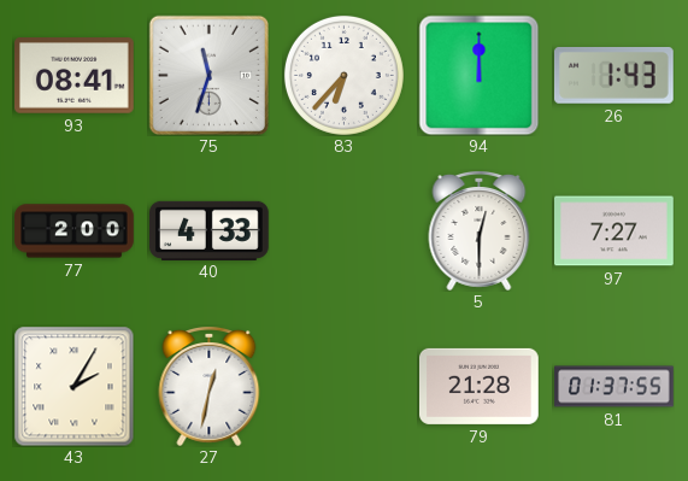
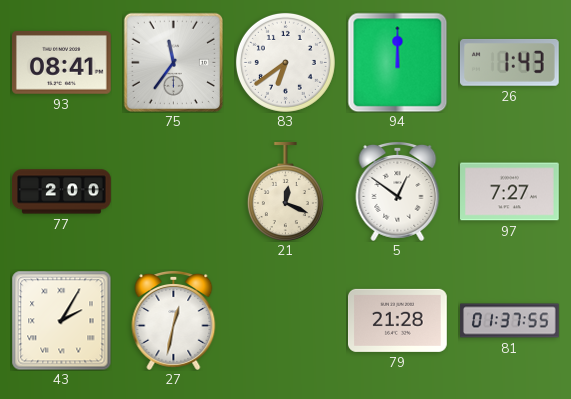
75: 11:33 -> 11:36 (173, 62)
83: 6:37 -> 6:39 (285, 62)
40: 4:33 -> none (210, 230)
21: none -> 12:19 (285, 192)
5: 12:30 -> 12:51 (398, 192)
